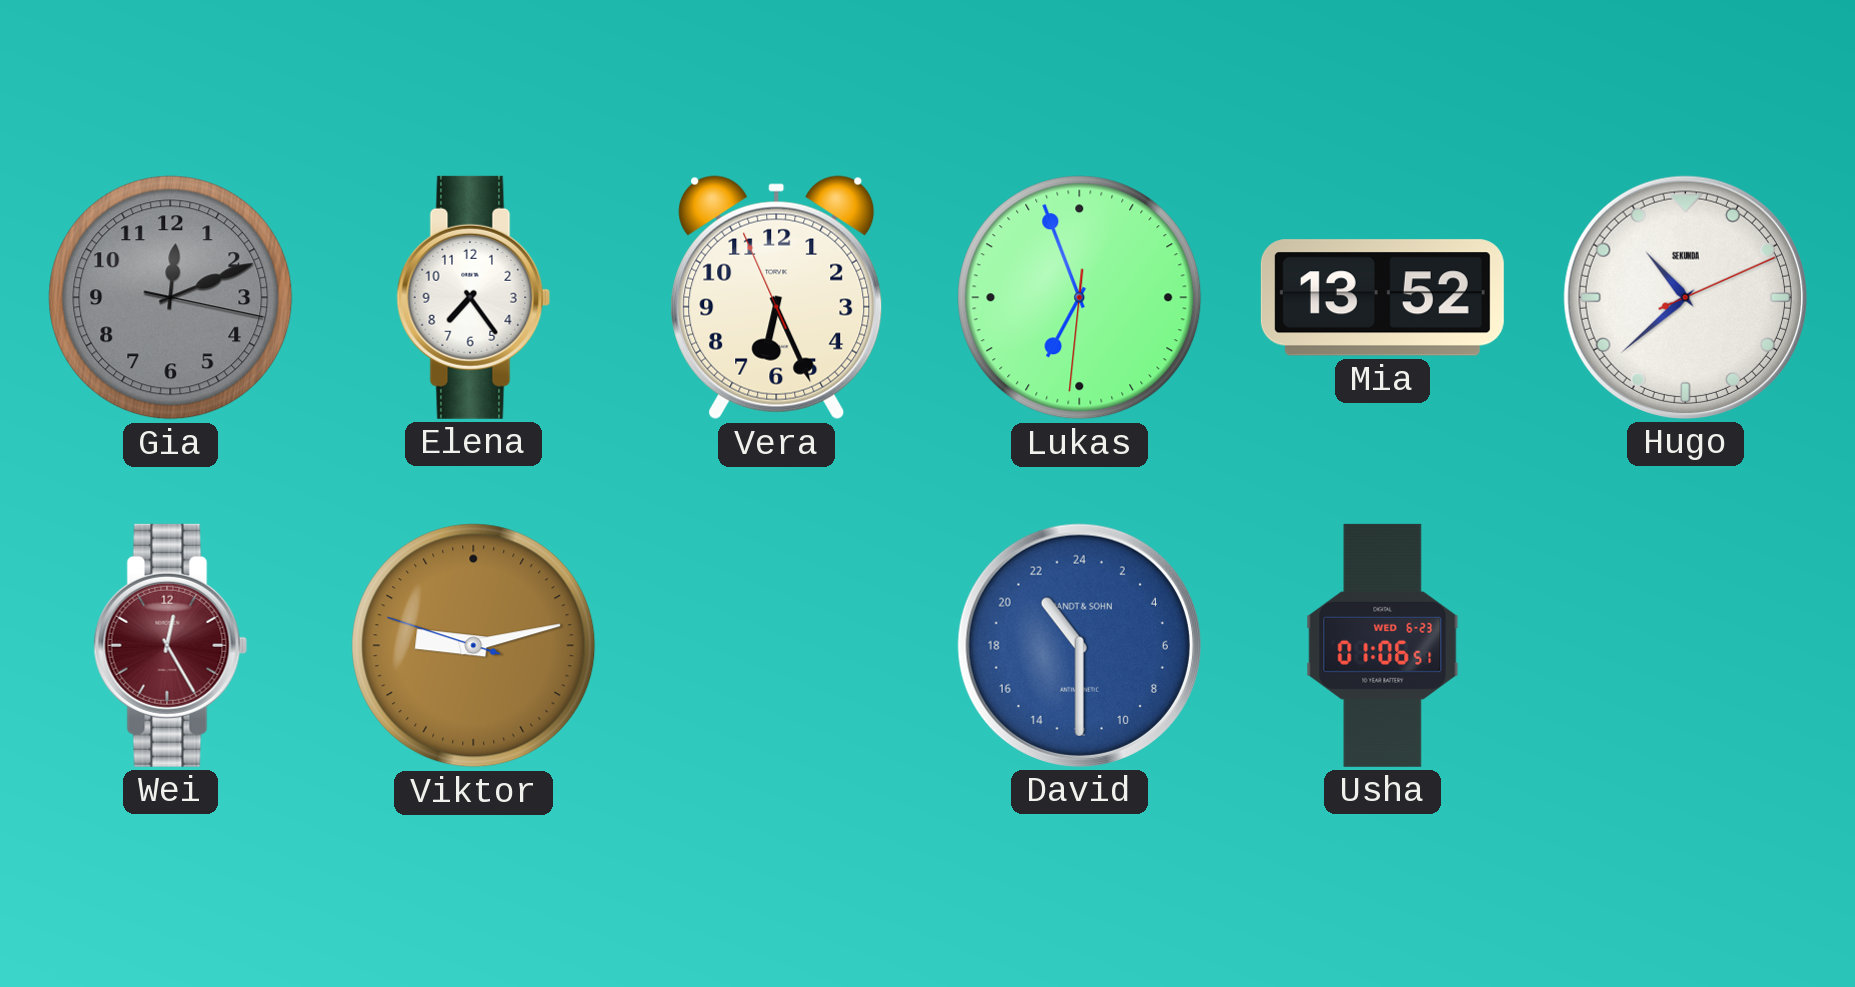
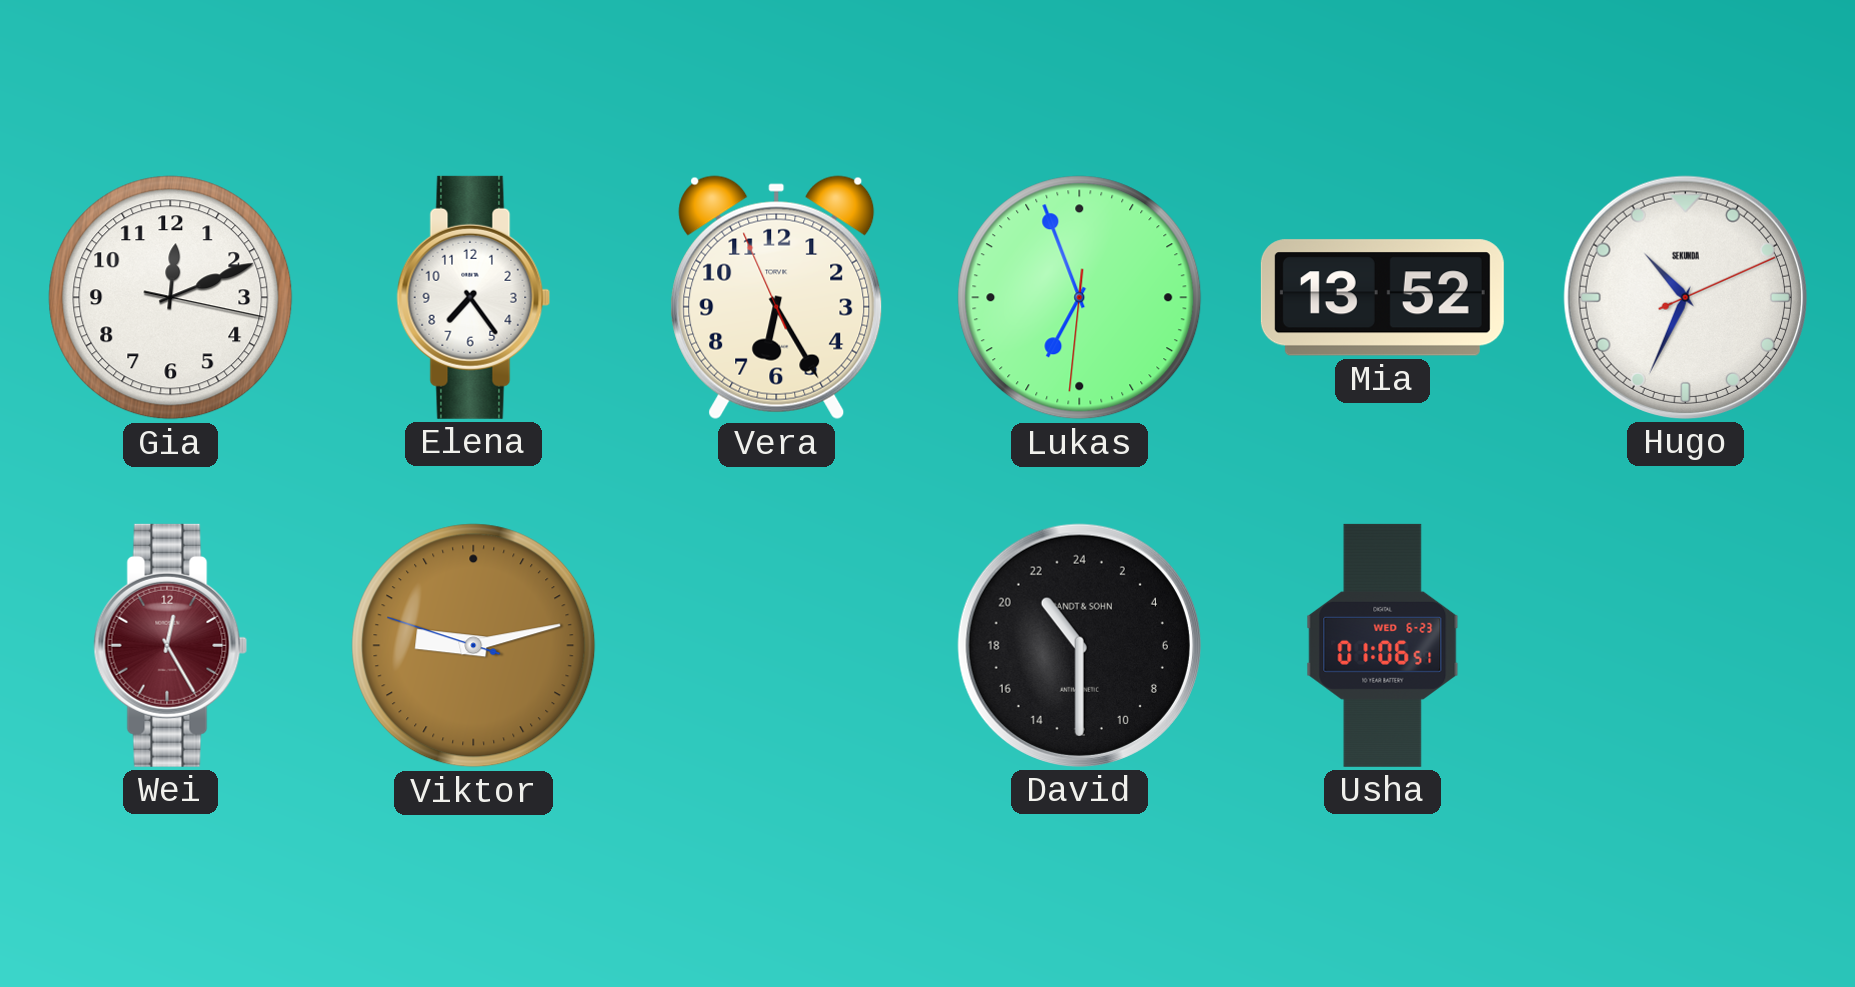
Gia dial: grey -> white (171, 298)
Vera: 6:25 -> 6:24 (777, 298)
Hugo: 10:38 -> 10:34 (1685, 297)
David dial: blue -> black (1079, 645)
